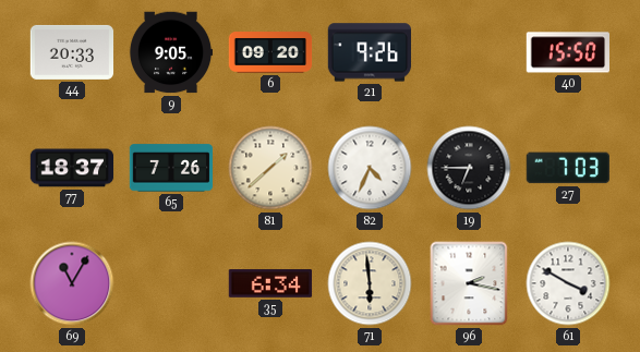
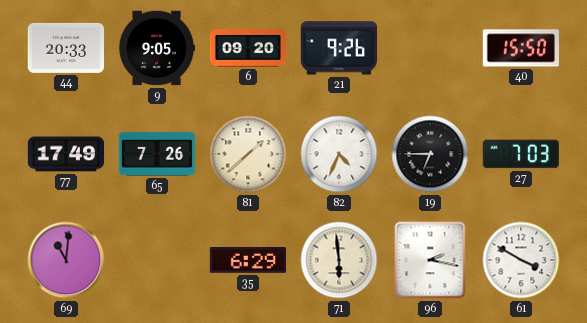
77: 18:37 -> 17:49 (66, 154)
69: 11:05 -> 11:01 (66, 260)
35: 6:34 -> 6:29 (248, 260)
